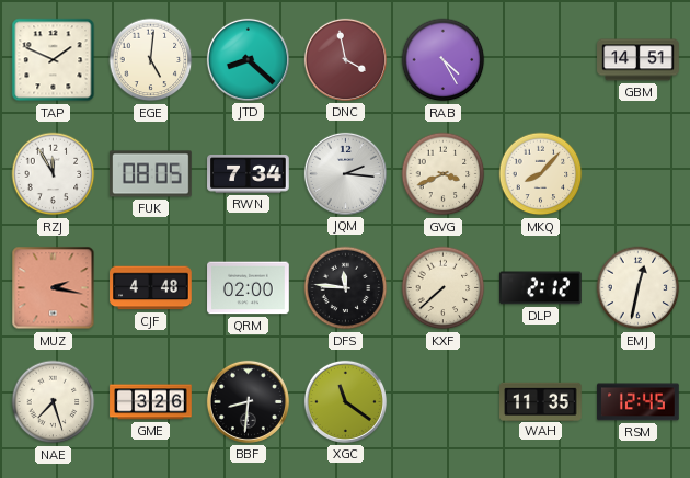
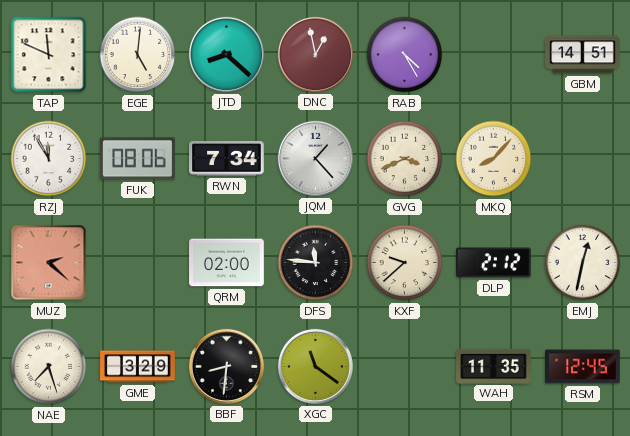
TAP: 1:49 -> 11:49 (49, 55)
DNC: 3:58 -> 12:58 (315, 54)
FUK: 08:05 -> 08:06 (138, 159)
JQM: 2:16 -> 1:23 (315, 158)
MUZ: 2:17 -> 2:22 (49, 263)
CJF: 4:48 -> none (151, 288)
KXF: 7:38 -> 9:38 (405, 263)
GME: 3:26 -> 3:29 (138, 367)
